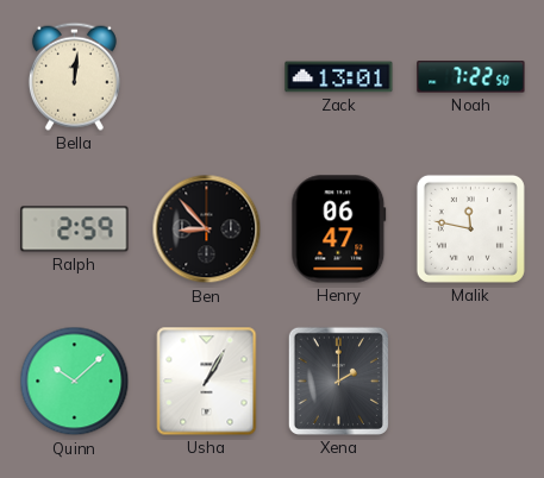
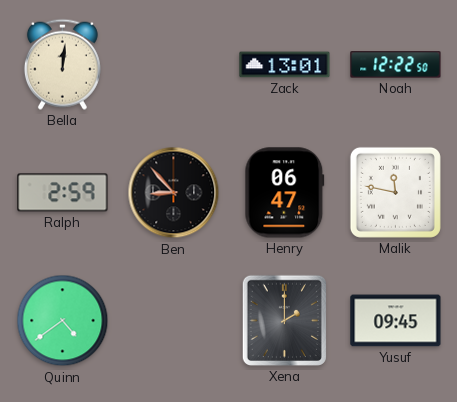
Noah: 7:22 -> 12:22 (396, 65)
Quinn: 10:08 -> 4:39 (63, 321)
Usha: 1:05 -> none (207, 382)
Yusuf: none -> 09:45 (396, 321)
